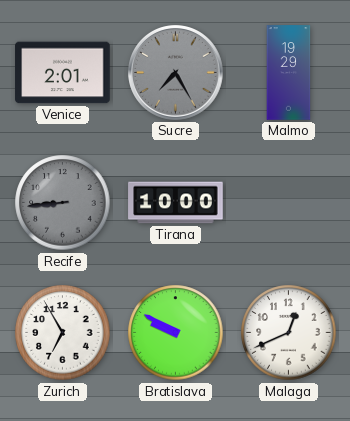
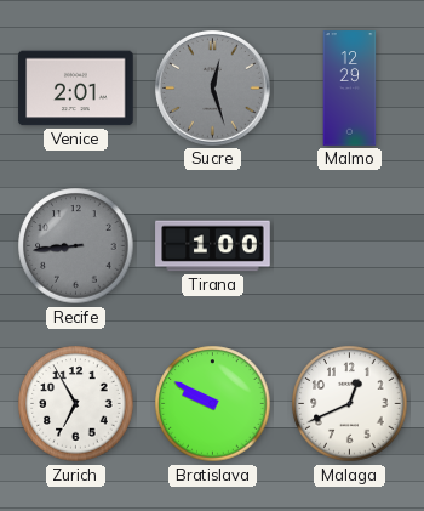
Sucre: 7:25 -> 12:27 (213, 89)
Malmo: 19:29 -> 12:29 (350, 89)
Tirana: 10:00 -> 1:00 (213, 246)
